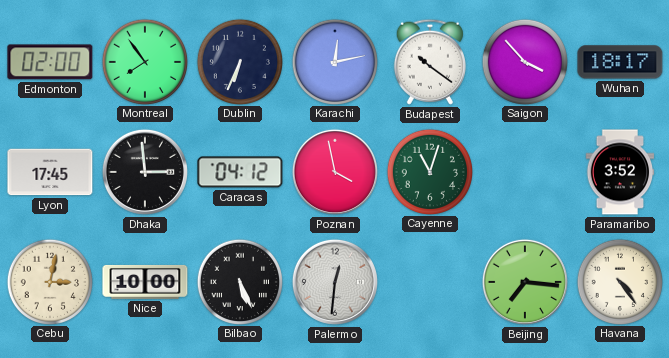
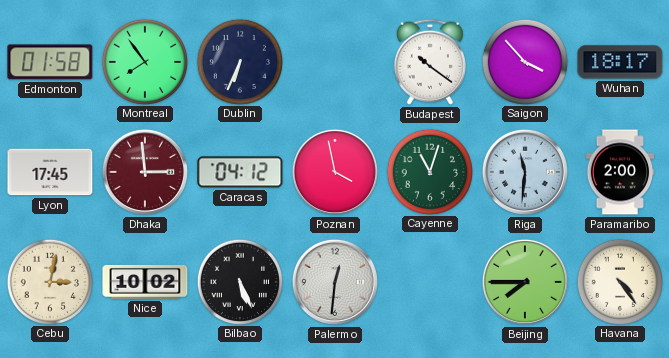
Edmonton: 02:00 -> 01:58 (50, 62)
Karachi: 12:13 -> none (334, 61)
Dhaka dial: black -> burgundy (145, 172)
Riga: none -> 11:31 (525, 172)
Paramaribo: 3:52 -> 2:00 (620, 172)
Nice: 10:00 -> 10:02 (145, 282)
Beijing: 7:16 -> 7:45 (525, 282)
